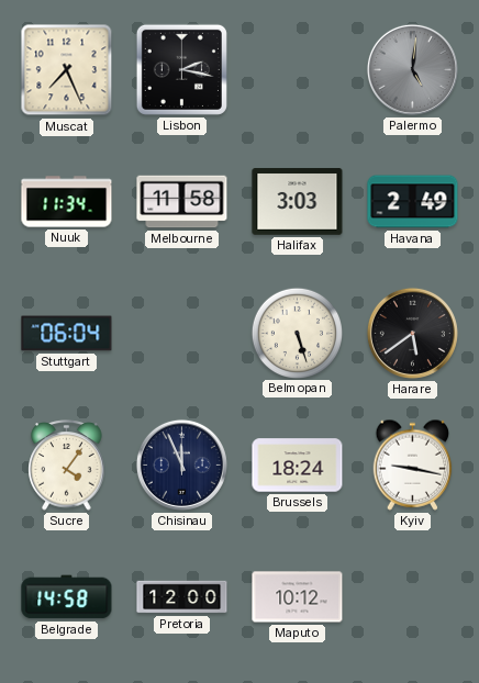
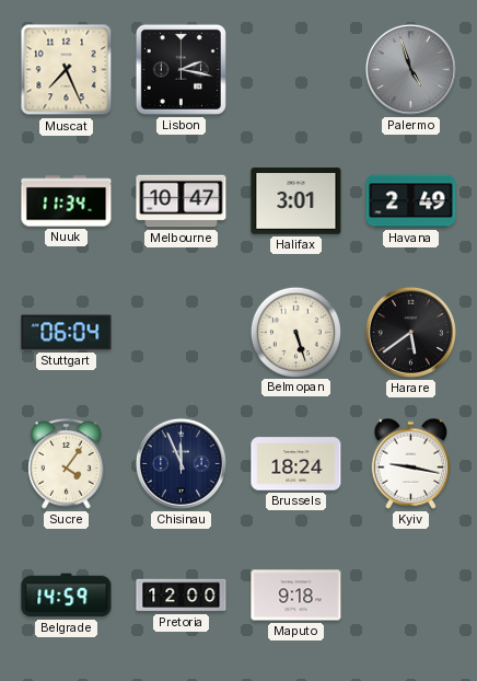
Palermo: 5:01 -> 4:57 (410, 69)
Melbourne: 11:58 -> 10:47 (182, 201)
Halifax: 3:03 -> 3:01 (296, 201)
Belgrade: 14:58 -> 14:59 (67, 596)
Maputo: 10:12 -> 9:18 (296, 596)
